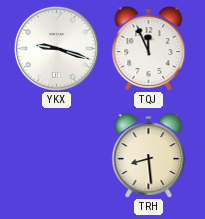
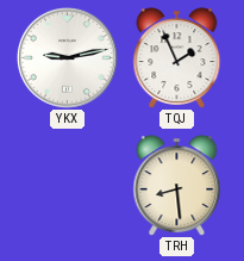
YKX: 9:18 -> 9:13 (67, 57)
TQJ: 11:56 -> 1:56 (177, 58)
